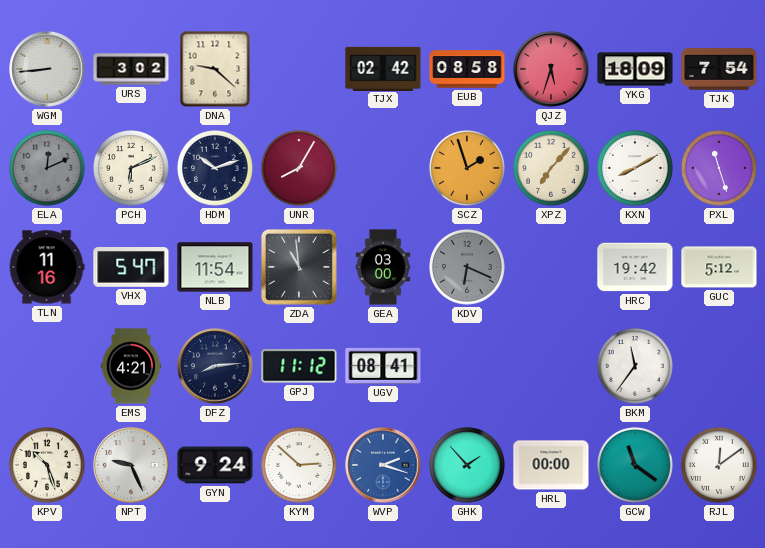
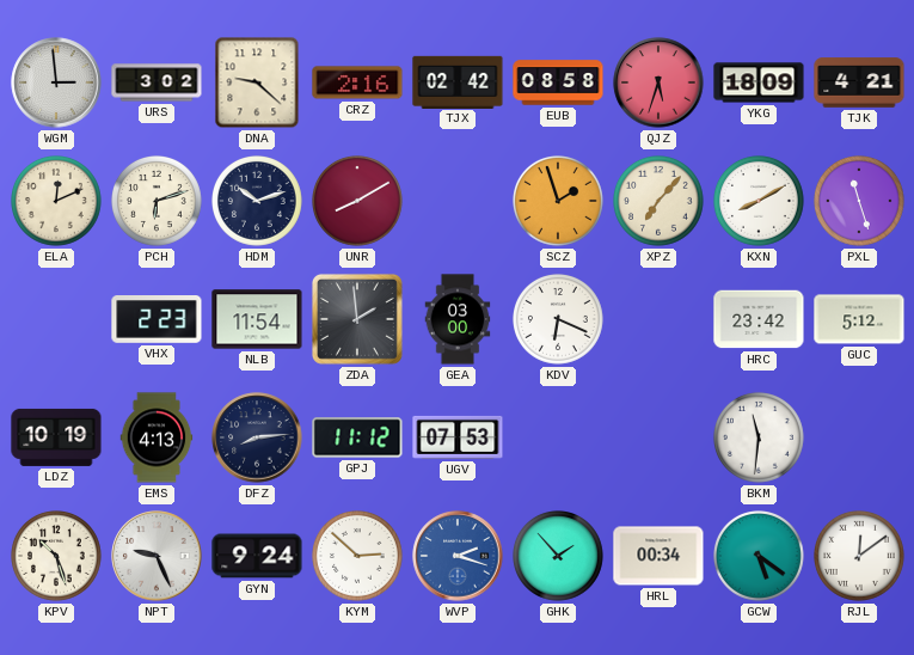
WGM: 8:44 -> 2:59 (56, 82)
CRZ: none -> 2:16 (357, 82)
TJK: 7:54 -> 4:21 (859, 82)
ELA dial: grey -> cream (57, 202)
PCH: 6:11 -> 6:12 (158, 202)
UNR: 8:05 -> 8:10 (358, 202)
TLN: 11:16 -> none (47, 267)
VHX: 5:47 -> 2:23 (157, 320)
ZDA: 10:59 -> 1:59 (357, 319)
KDV dial: grey -> white (559, 320)
HRC: 19:42 -> 23:42 (759, 319)
LDZ: none -> 10:19 (56, 437)
EMS: 4:21 -> 4:13 (157, 437)
UGV: 08:41 -> 07:53 (458, 437)
BKM: 11:36 -> 11:31 (760, 439)
HRL: 00:00 -> 00:34 (658, 556)
GCW: 11:21 -> 5:21 (760, 557)
